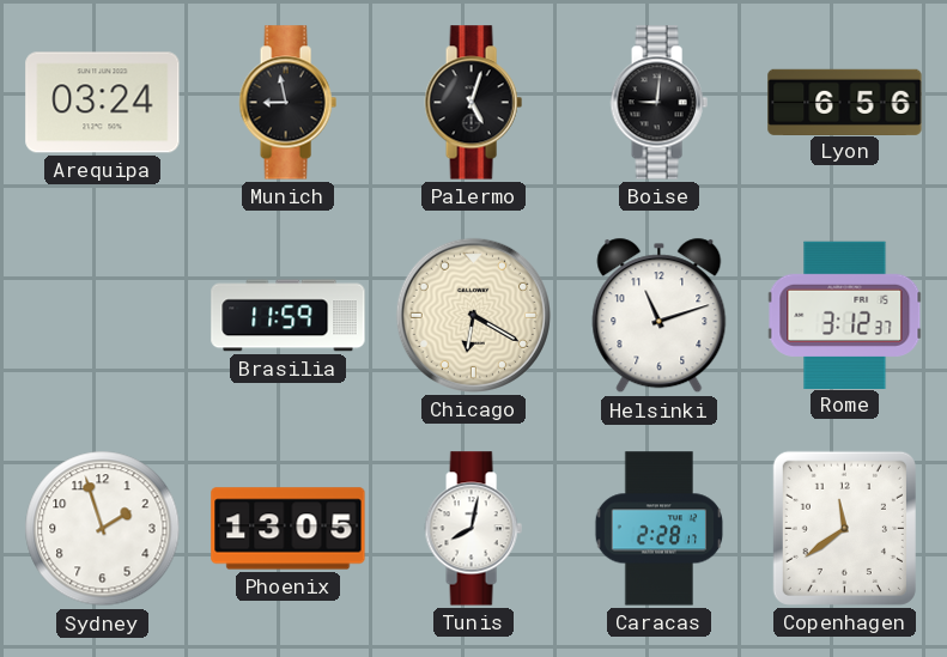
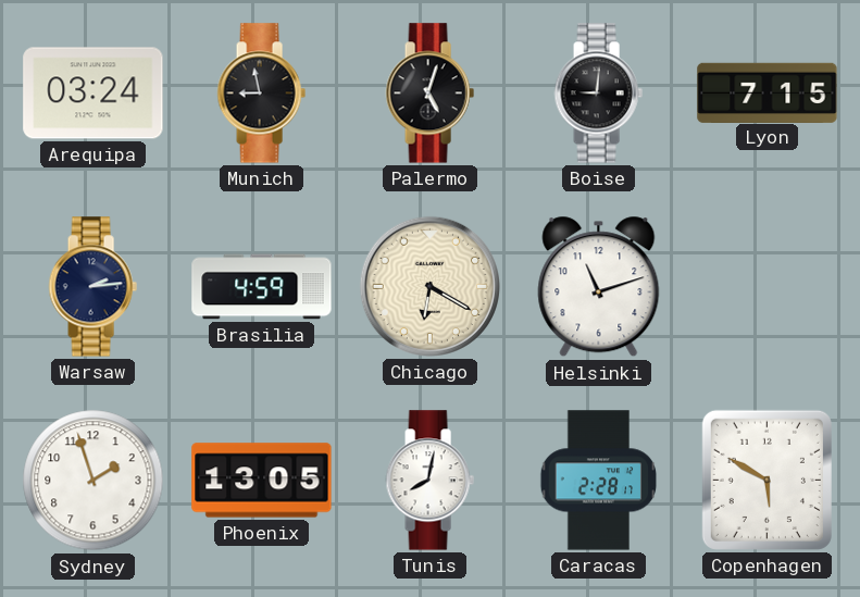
Lyon: 6:56 -> 7:15 (768, 92)
Warsaw: none -> 2:14 (92, 287)
Brasilia: 11:59 -> 4:59 (262, 287)
Rome: 3:12 -> none (845, 315)
Copenhagen: 11:39 -> 5:50 (766, 480)
